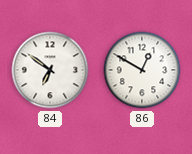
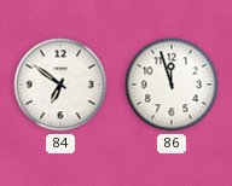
86: 12:50 -> 11:57 (172, 85)
